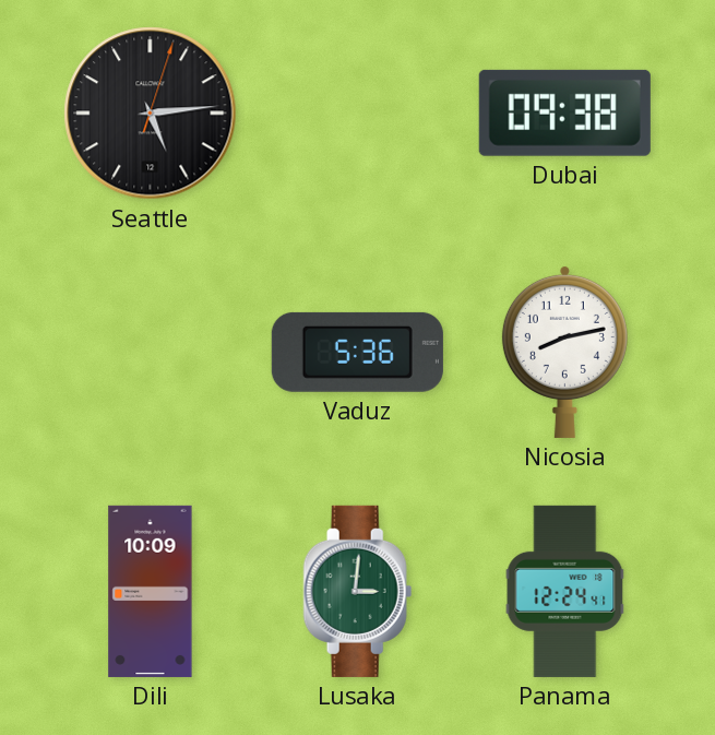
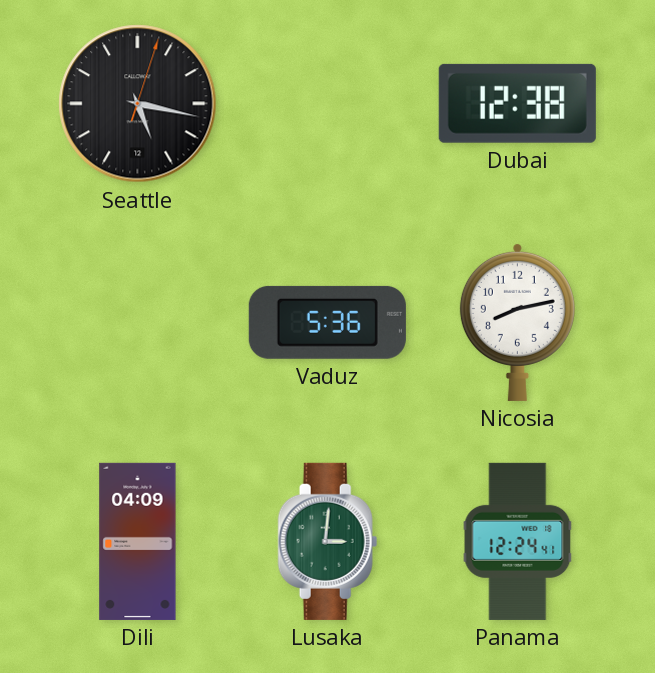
Seattle: 5:14 -> 5:17 (138, 104)
Dubai: 09:38 -> 12:38 (517, 103)
Dili: 10:09 -> 04:09 (138, 541)
